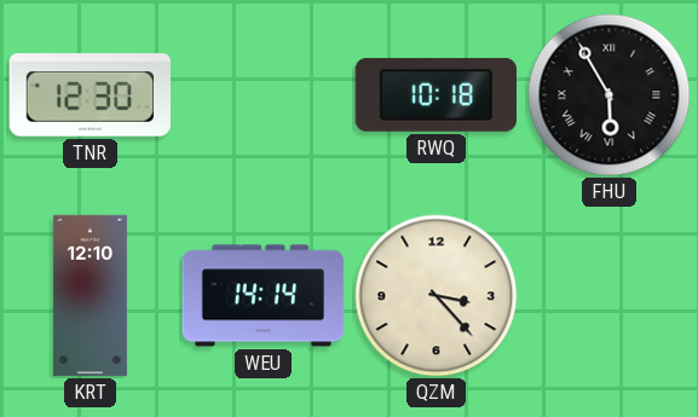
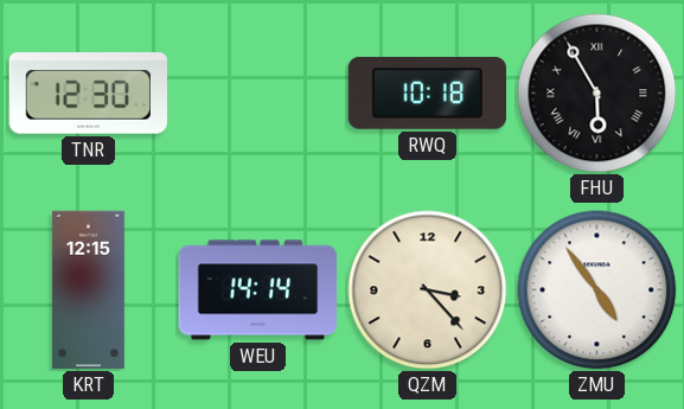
KRT: 12:10 -> 12:15 (88, 290)
ZMU: none -> 4:54 (597, 290)
